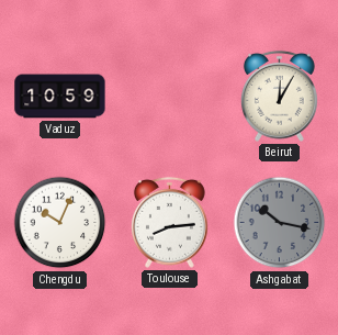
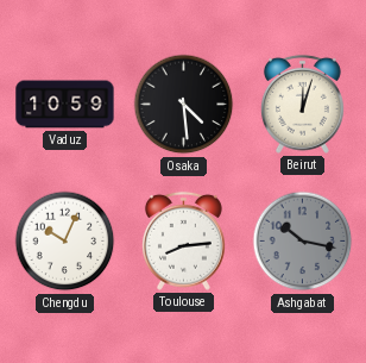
Osaka: none -> 4:29 (184, 105)
Beirut: 12:05 -> 12:03 (302, 104)
